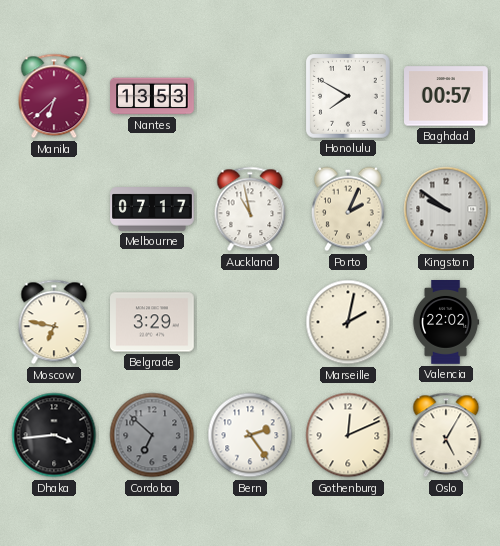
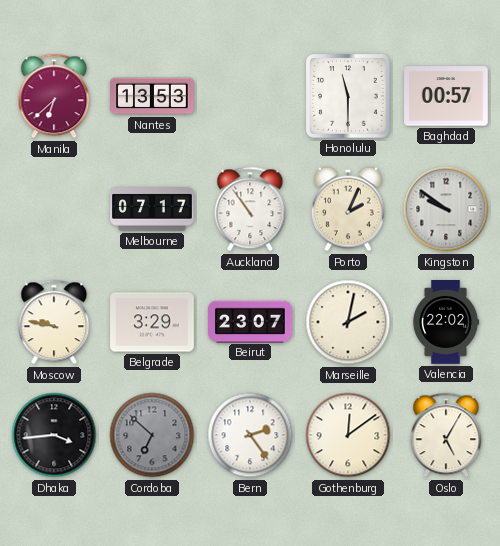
Honolulu: 7:50 -> 11:30 (349, 97)
Auckland: 10:58 -> 10:54 (250, 209)
Moscow: 6:47 -> 9:47 (54, 322)
Beirut: none -> 23:07 (251, 321)
Gothenburg: 12:11 -> 12:09 (348, 435)
